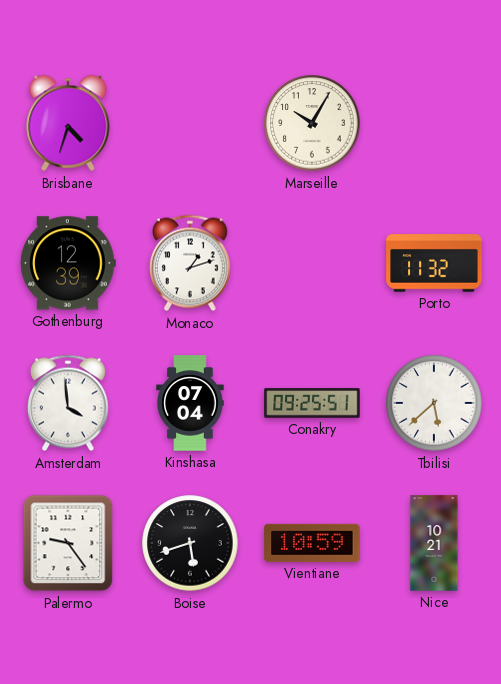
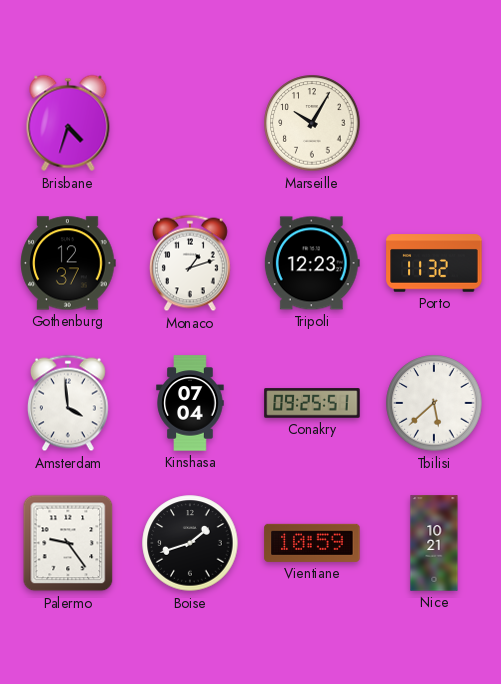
Gothenburg: 12:39 -> 12:37 (68, 263)
Tripoli: none -> 12:23 (312, 263)
Boise: 5:42 -> 1:42 (190, 543)
